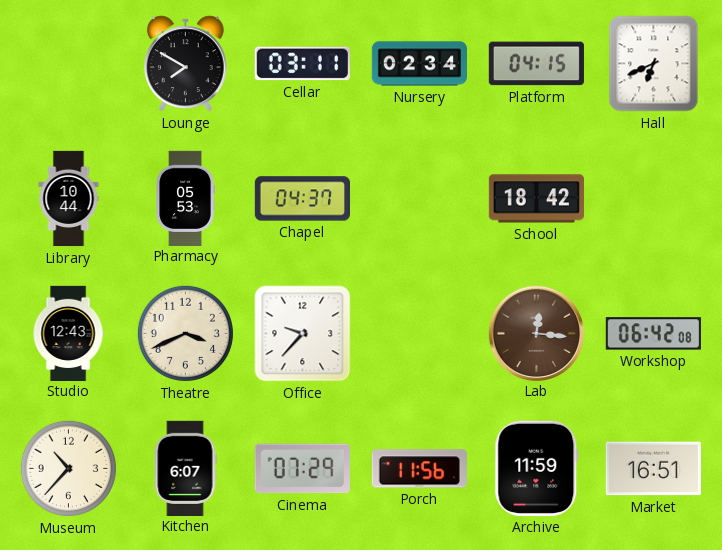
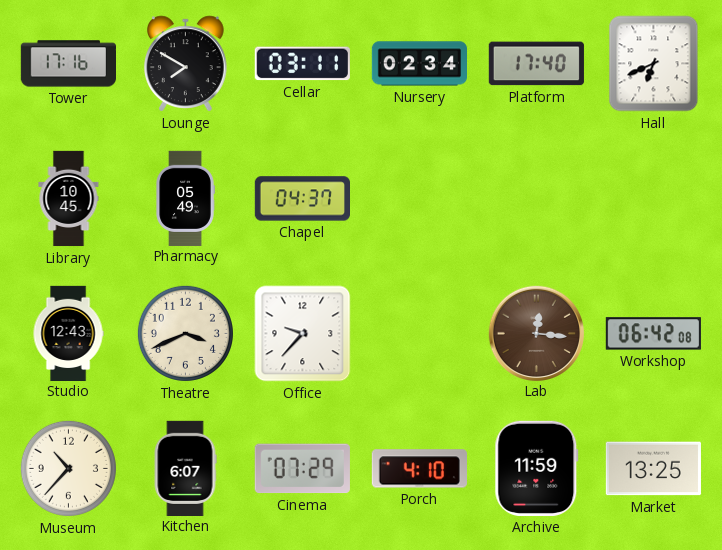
Tower: none -> 17:16 (68, 64)
Platform: 04:15 -> 17:40 (536, 64)
Library: 10:44 -> 10:45 (69, 199)
Pharmacy: 05:53 -> 05:49 (185, 198)
School: 18:42 -> none (536, 199)
Porch: 11:56 -> 4:10 (419, 469)
Market: 16:51 -> 13:25 (653, 469)
